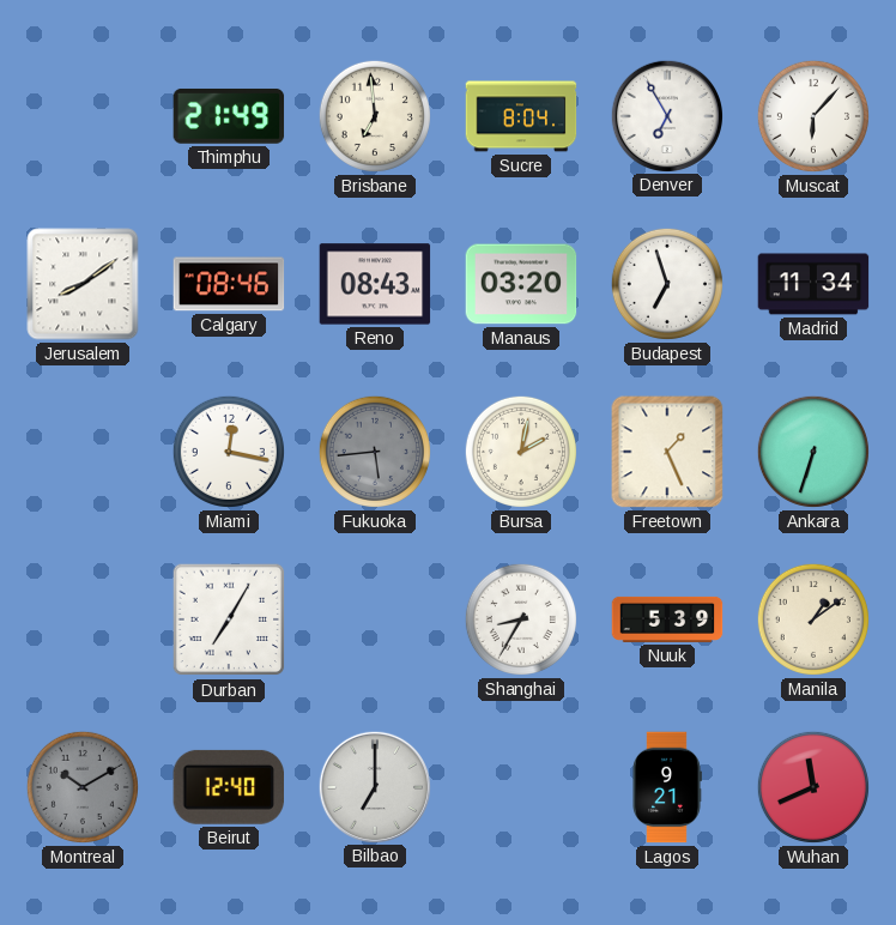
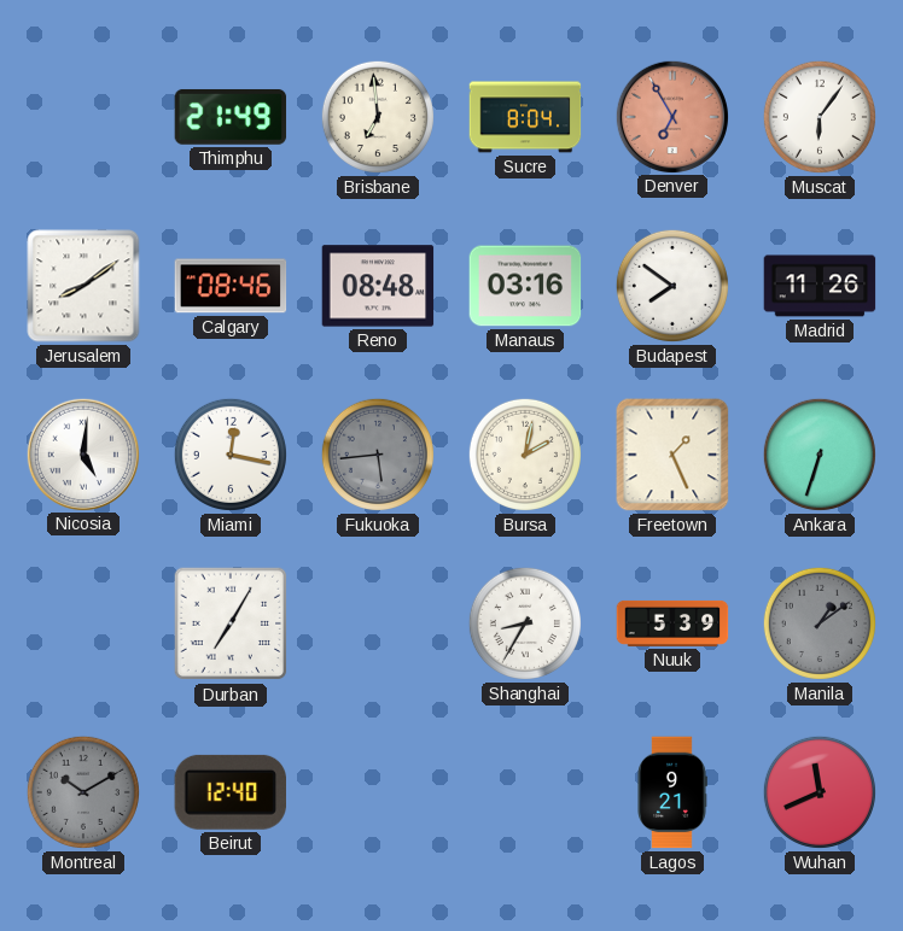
Denver dial: white -> salmon (671, 116)
Muscat: 6:07 -> 6:06 (820, 117)
Reno: 08:43 -> 08:48 (378, 286)
Manaus: 03:20 -> 03:16 (525, 286)
Budapest: 6:57 -> 7:51 (672, 286)
Madrid: 11:34 -> 11:26 (820, 286)
Nicosia: none -> 5:01 (82, 453)
Manila dial: cream -> grey (820, 623)
Bilbao: 7:00 -> none (374, 786)
